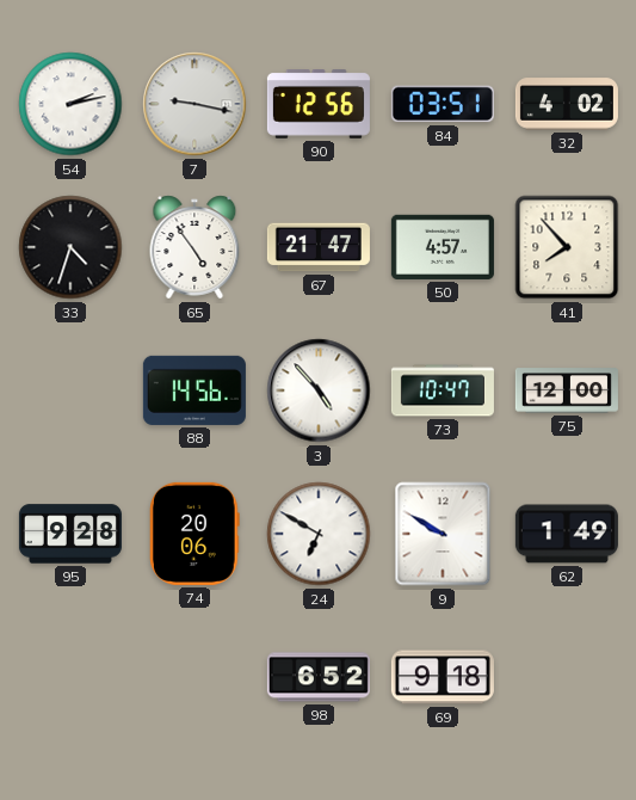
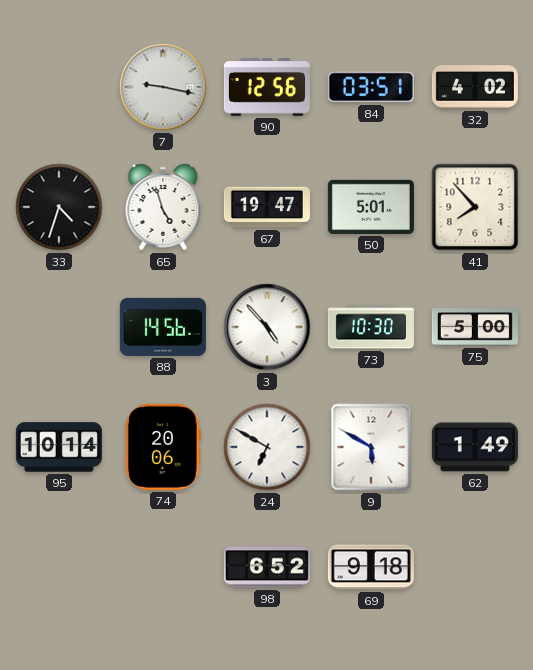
54: 2:13 -> none (70, 104)
65: 4:54 -> 4:57 (163, 207)
67: 21:47 -> 19:47 (267, 207)
50: 4:57 -> 5:01 (371, 207)
73: 10:47 -> 10:30 (371, 327)
75: 12:00 -> 5:00 (475, 327)
95: 9:28 -> 10:14 (59, 447)
9: 9:50 -> 5:50 (371, 447)
